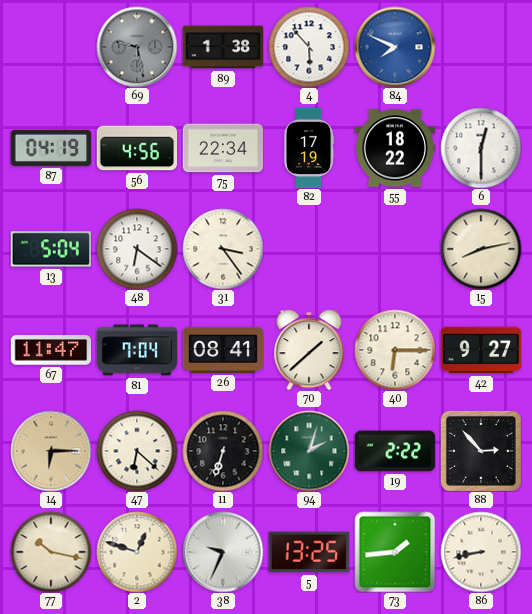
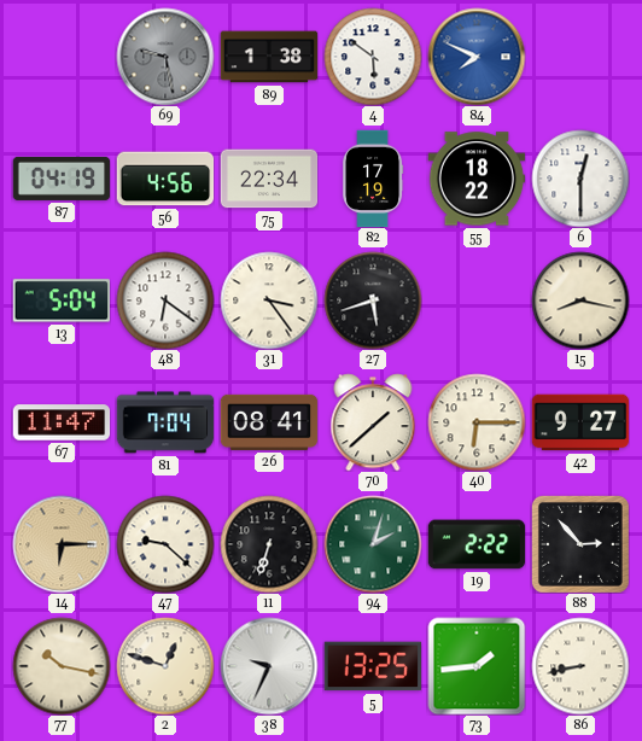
4: 5:53 -> 5:51 (373, 57)
27: none -> 5:42 (373, 301)
15: 8:13 -> 8:17 (580, 301)
47: 6:22 -> 9:22 (165, 544)
